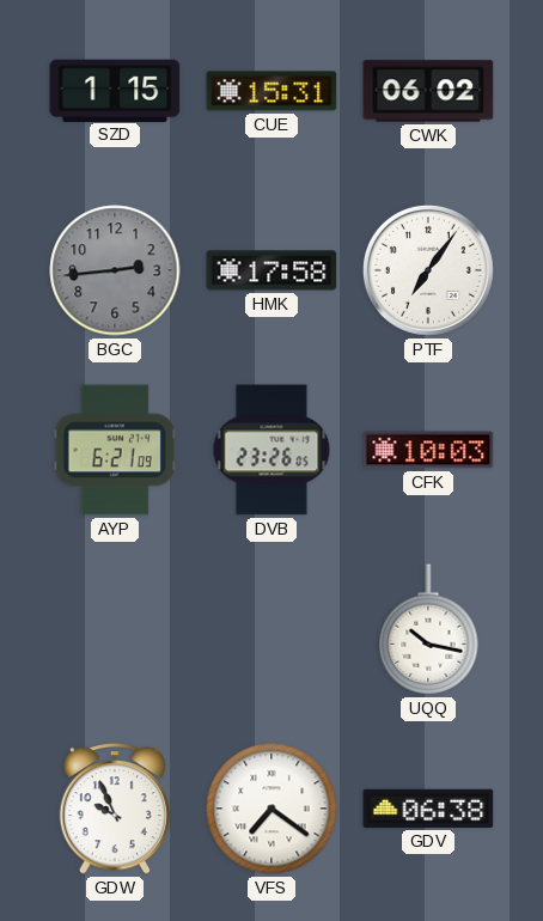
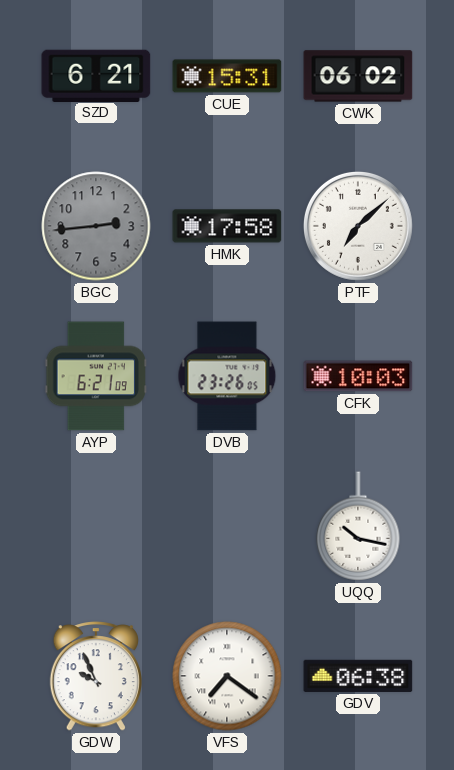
SZD: 1:15 -> 6:21 (96, 75)
PTF: 7:06 -> 7:08 (358, 226)
